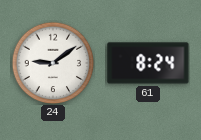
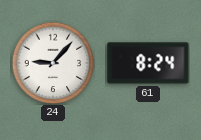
24: 9:09 -> 9:07 (53, 63)
